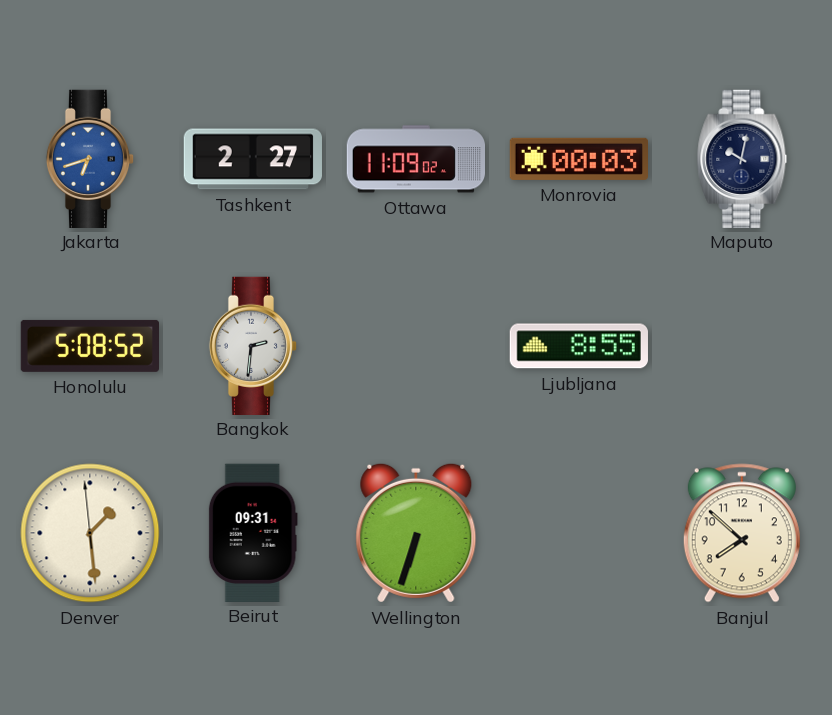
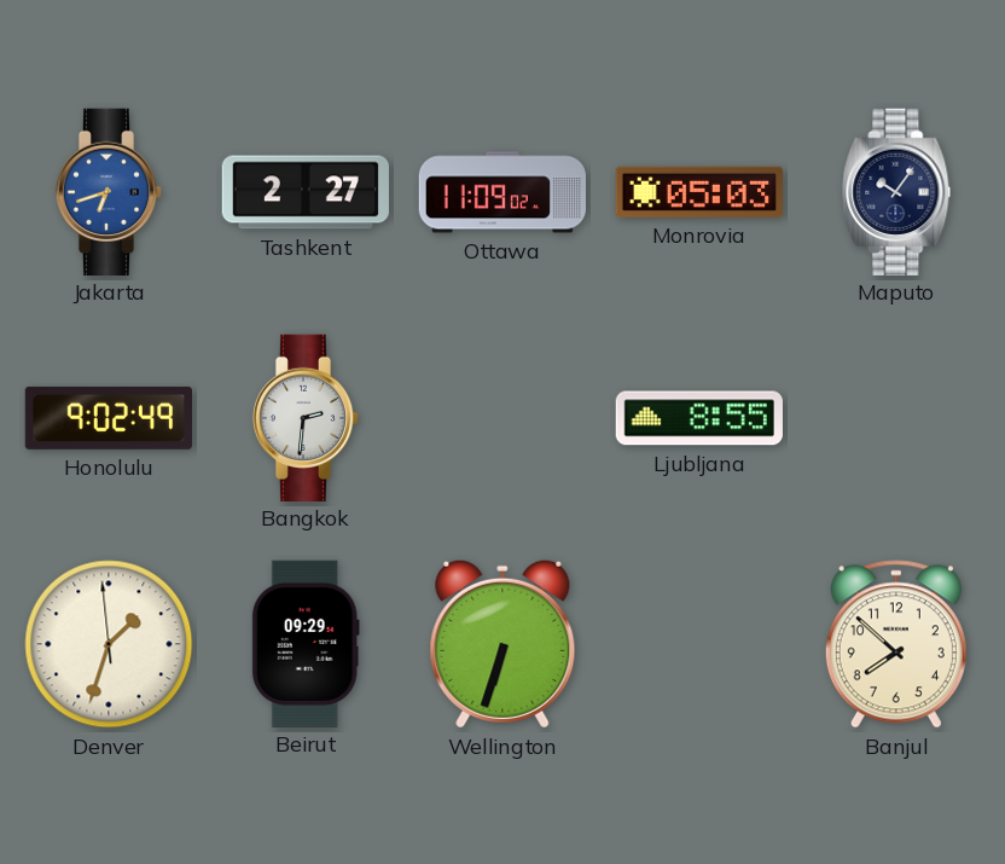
Monrovia: 00:03 -> 05:03 (698, 192)
Maputo: 10:02 -> 10:06 (896, 191)
Honolulu: 5:08 -> 9:02 (108, 418)
Denver: 1:28 -> 1:32 (109, 644)
Beirut: 09:31 -> 09:29 (306, 643)
